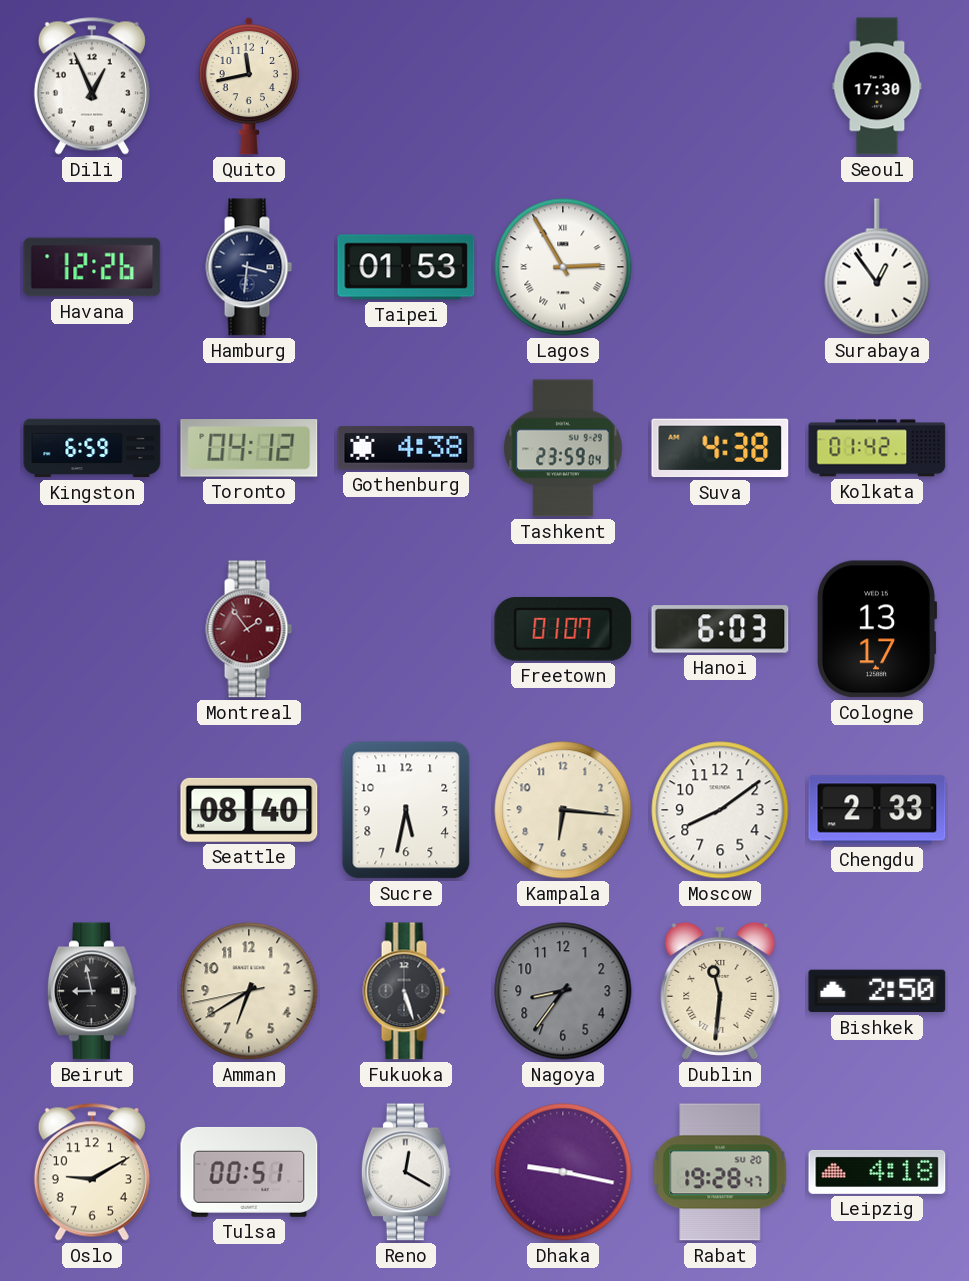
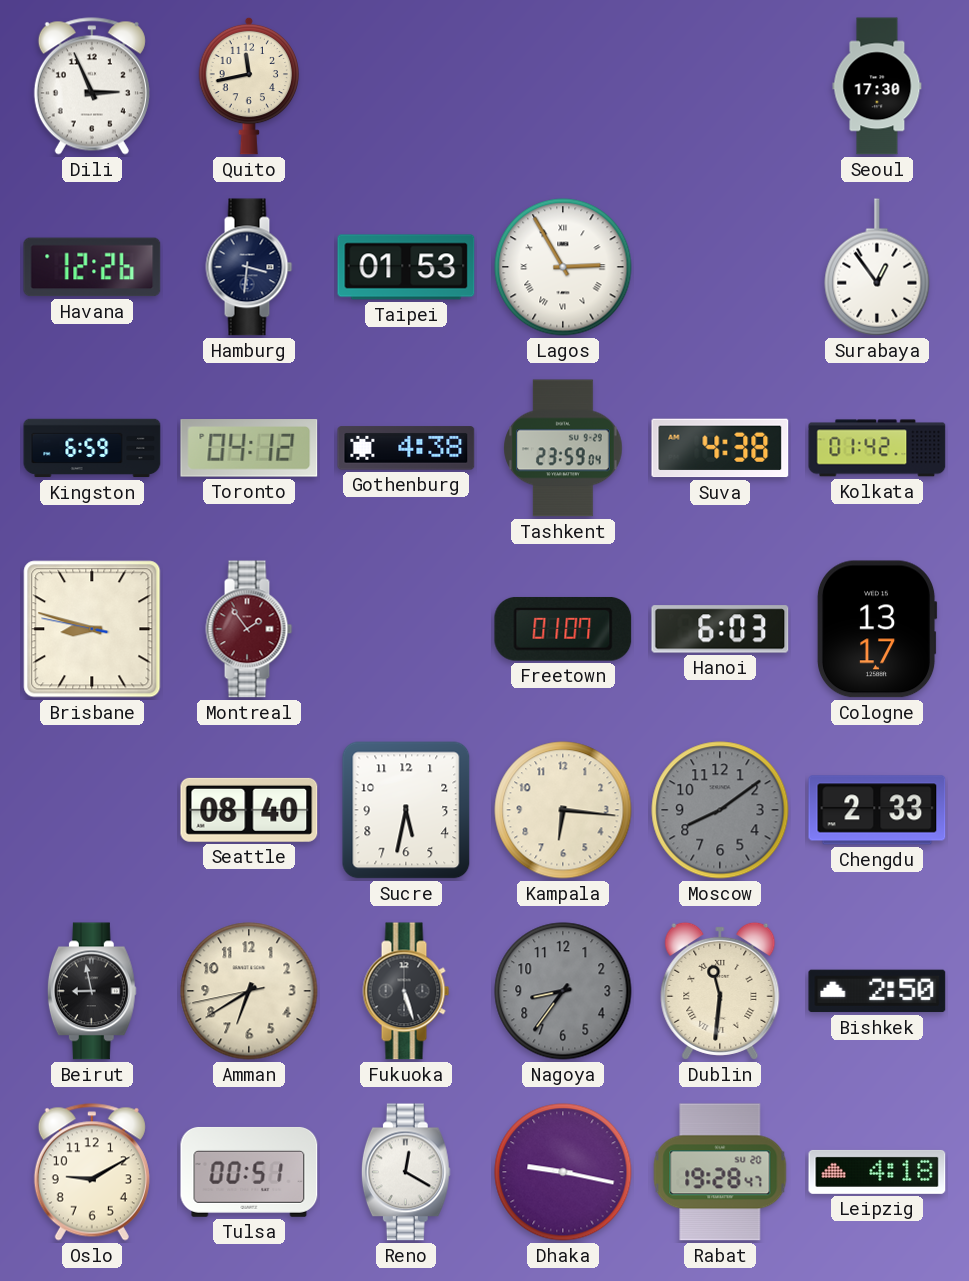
Dili: 12:56 -> 2:56 (92, 86)
Brisbane: none -> 8:47 (92, 629)
Moscow dial: white -> grey (720, 810)
